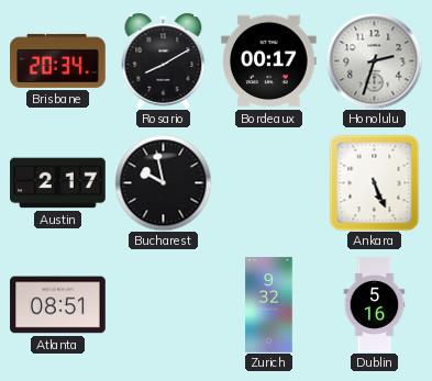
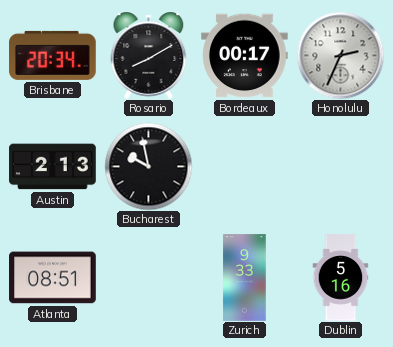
Honolulu: 2:33 -> 2:34 (340, 55)
Austin: 2:17 -> 2:13 (53, 167)
Ankara: 5:26 -> none (375, 182)
Zurich: 9:32 -> 9:33 (245, 278)
